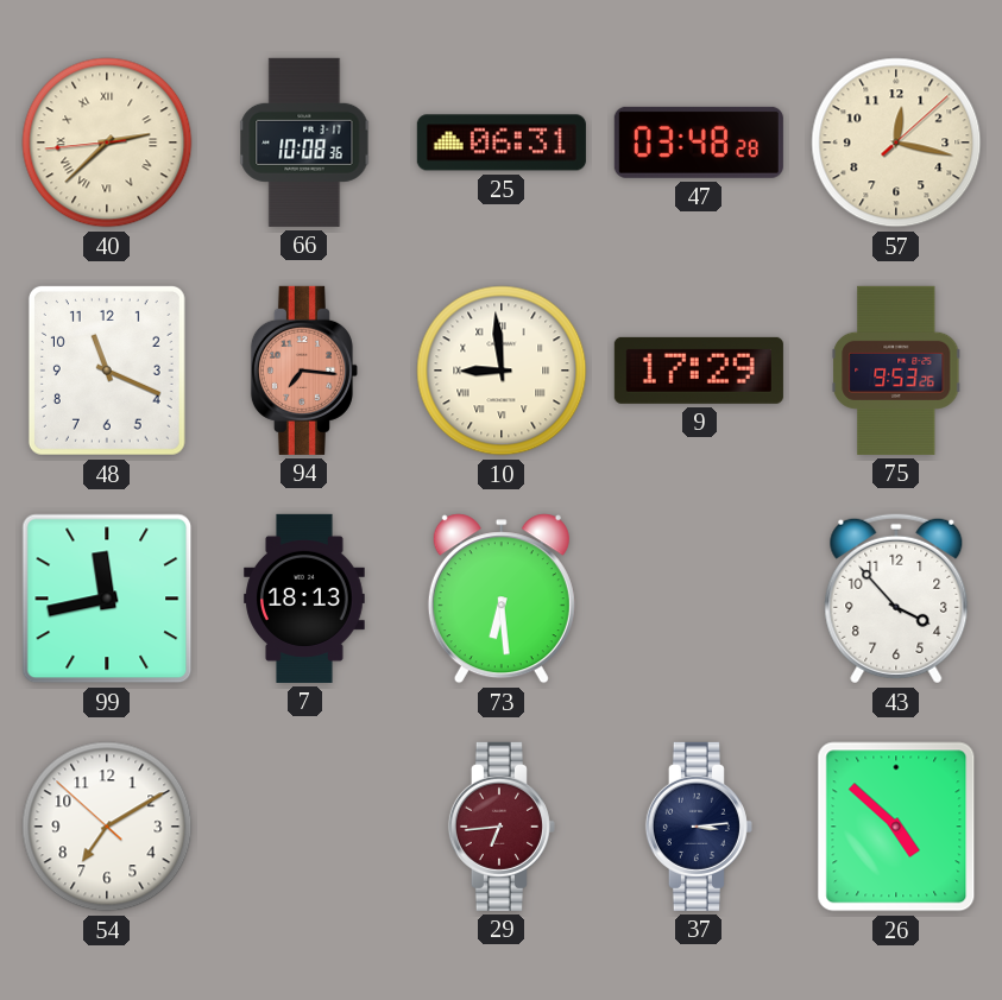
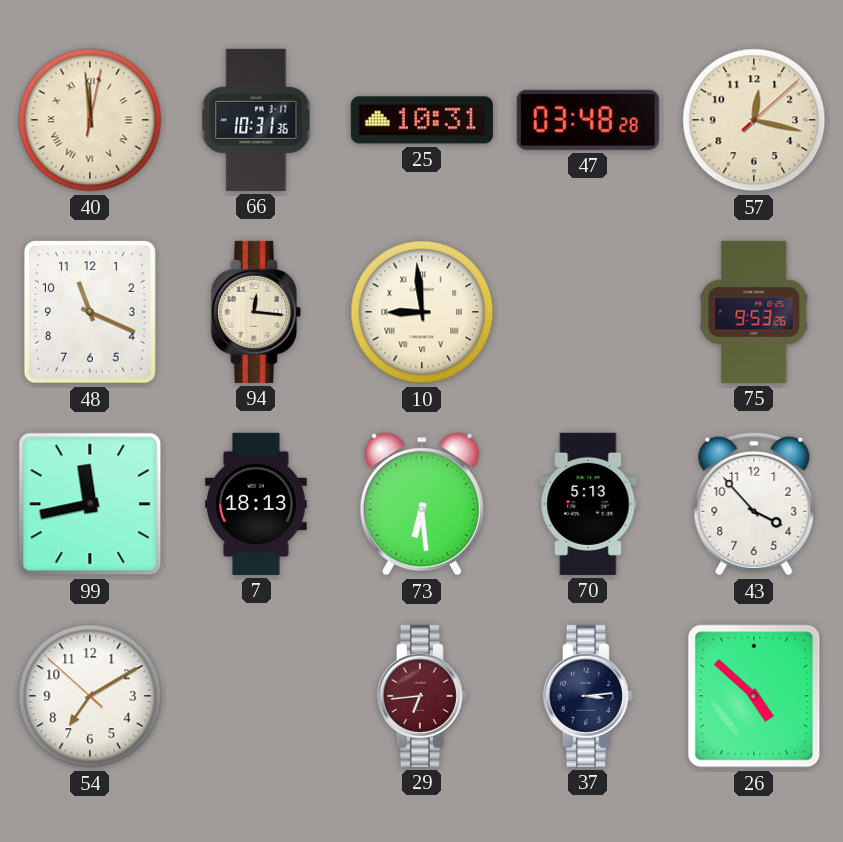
40: 2:37 -> 11:59 (90, 120)
66: 10:08 -> 10:31 (256, 120)
25: 06:31 -> 10:31 (422, 120)
94: 7:16 -> 12:16 (256, 312)
94 dial: salmon -> cream (256, 312)
9: 17:29 -> none (699, 371)
70: none -> 5:13 (588, 504)
